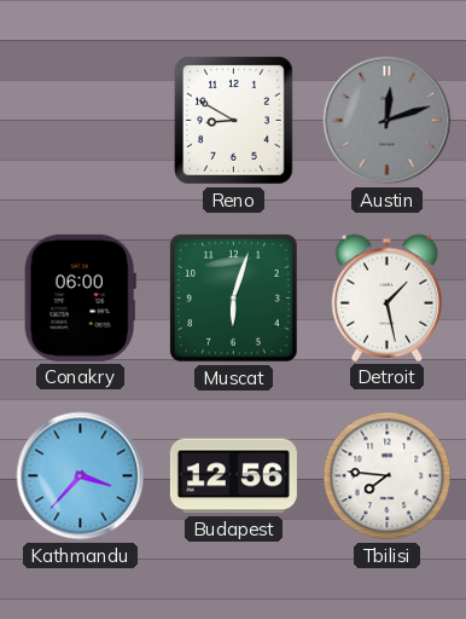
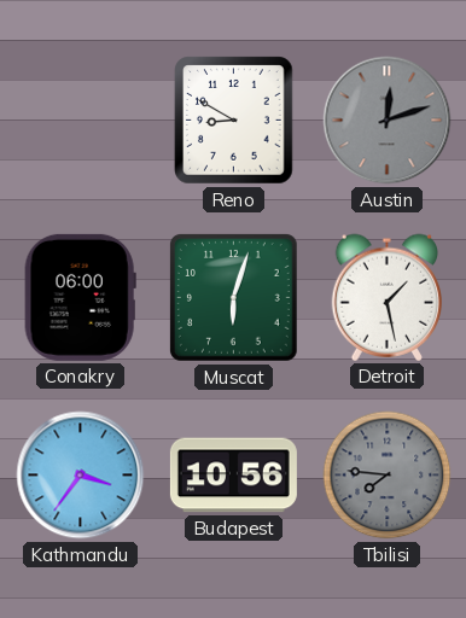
Kathmandu: 3:37 -> 3:36 (81, 476)
Budapest: 12:56 -> 10:56 (233, 476)
Tbilisi dial: white -> grey (388, 476)
